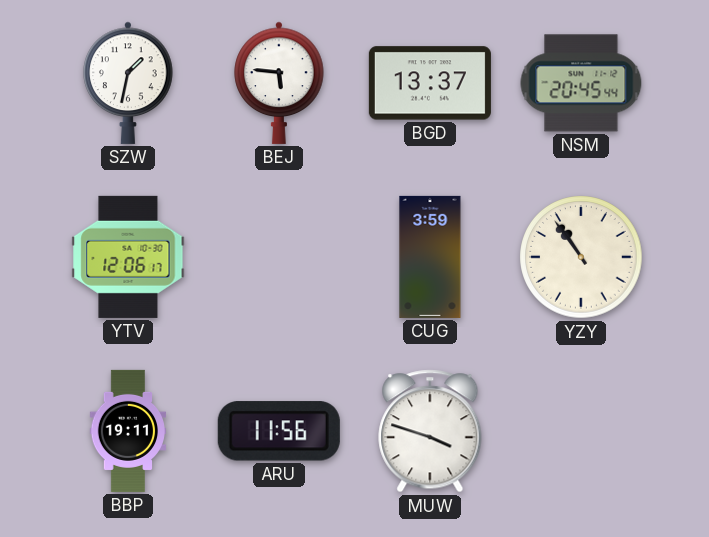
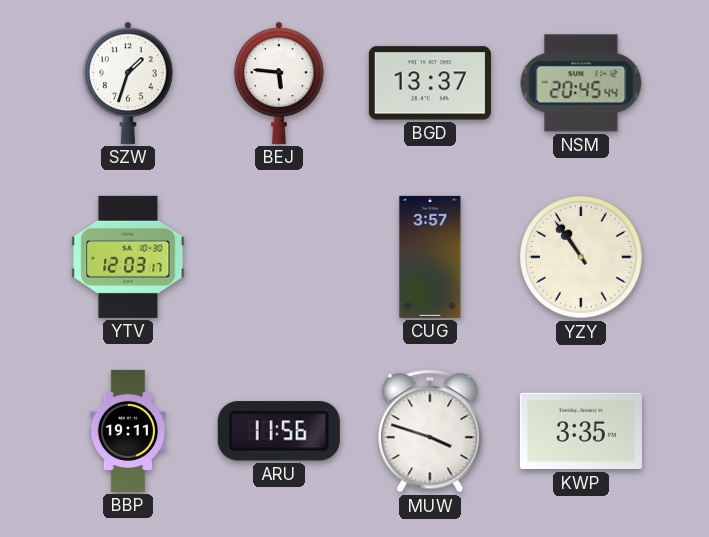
SZW: 1:32 -> 1:33 (128, 83)
YTV: 12:06 -> 12:03 (128, 257)
CUG: 3:59 -> 3:57 (430, 257)
KWP: none -> 3:35 (581, 431)
